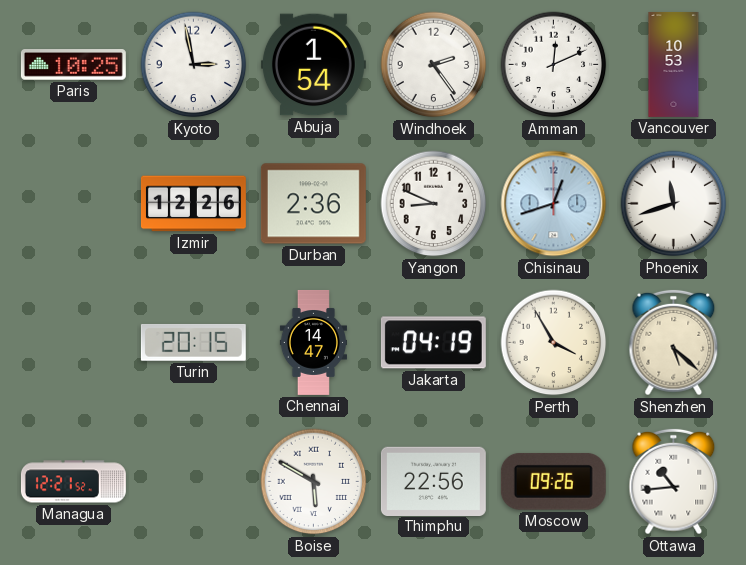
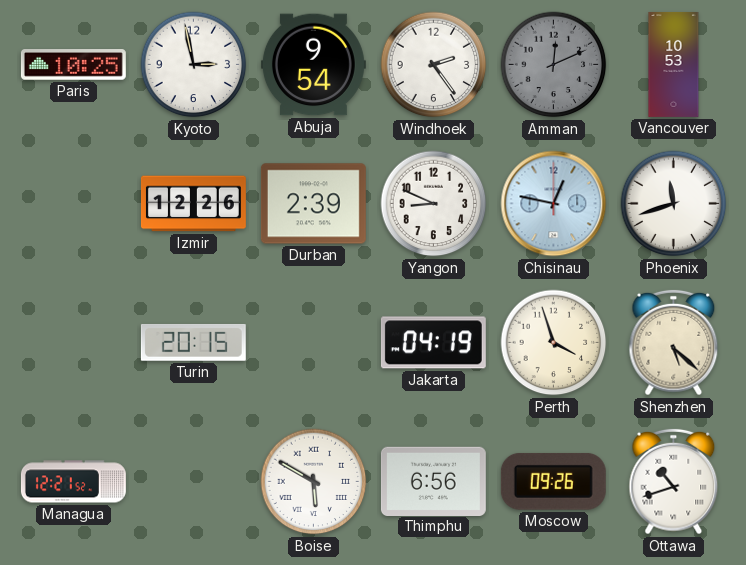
Abuja: 1:54 -> 9:54 (313, 65)
Amman dial: white -> grey (554, 65)
Durban: 2:36 -> 2:39 (313, 204)
Chisinau: 12:42 -> 12:47 (554, 204)
Chennai: 14:47 -> none (313, 342)
Perth: 3:55 -> 3:57 (554, 343)
Thimphu: 22:56 -> 6:56 (433, 481)
Ottawa: 10:44 -> 10:42 (674, 482)
